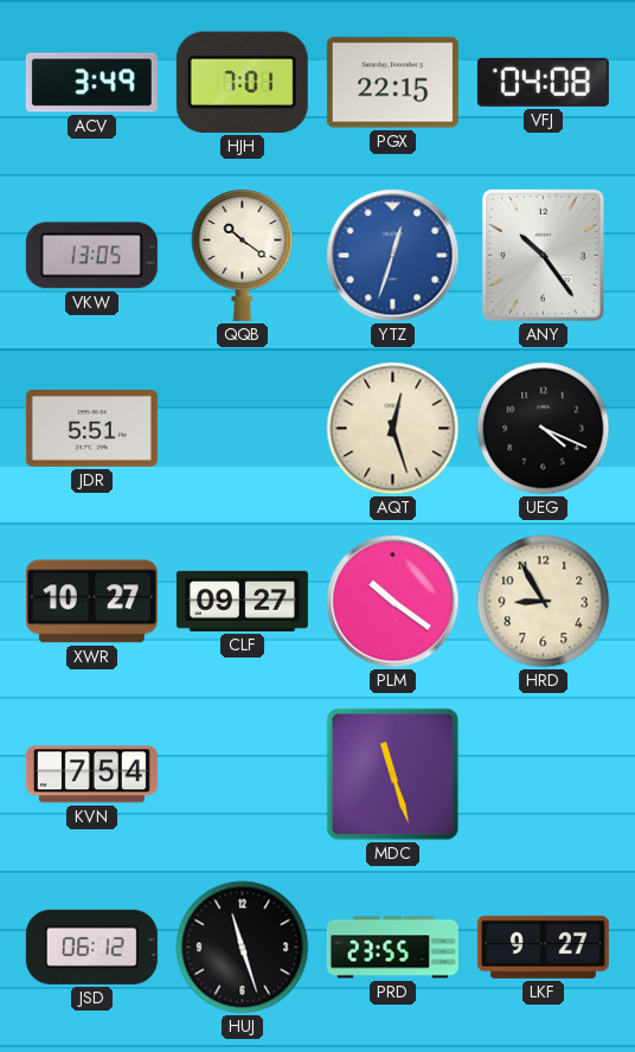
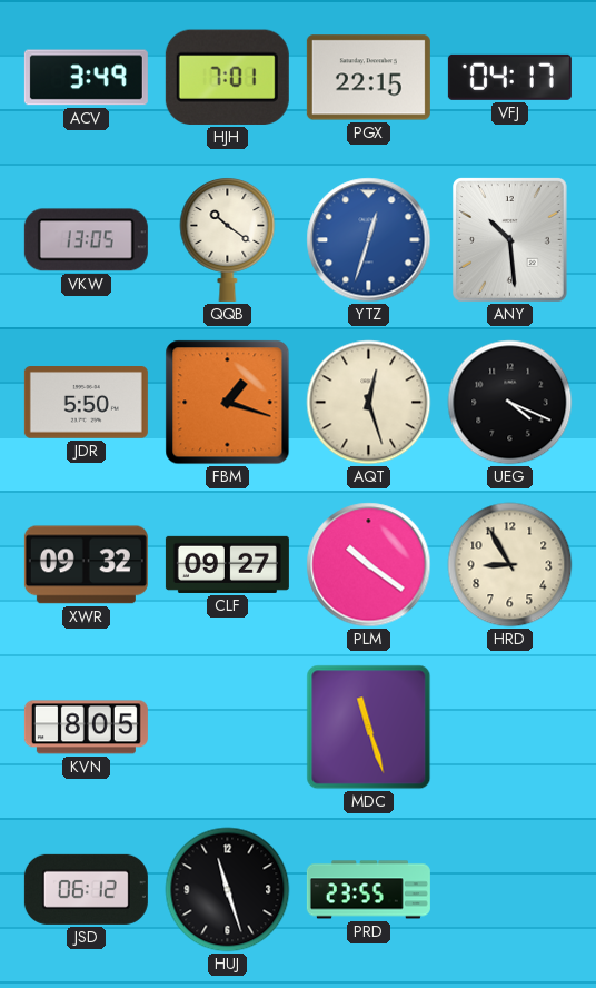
VFJ: 04:08 -> 04:17 (509, 77)
ANY: 10:24 -> 10:29 (510, 240)
JDR: 5:51 -> 5:50 (86, 403)
FBM: none -> 1:18 (228, 403)
XWR: 10:27 -> 09:32 (86, 565)
KVN: 7:54 -> 8:05 (86, 728)
LKF: 9:27 -> none (543, 947)
